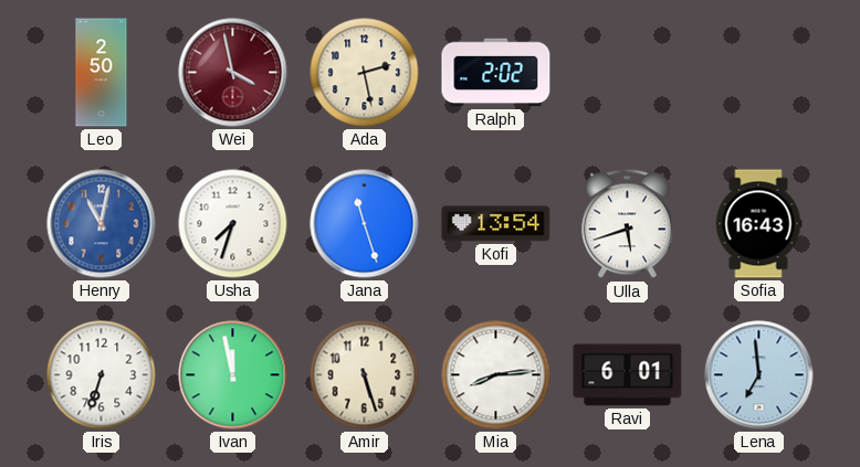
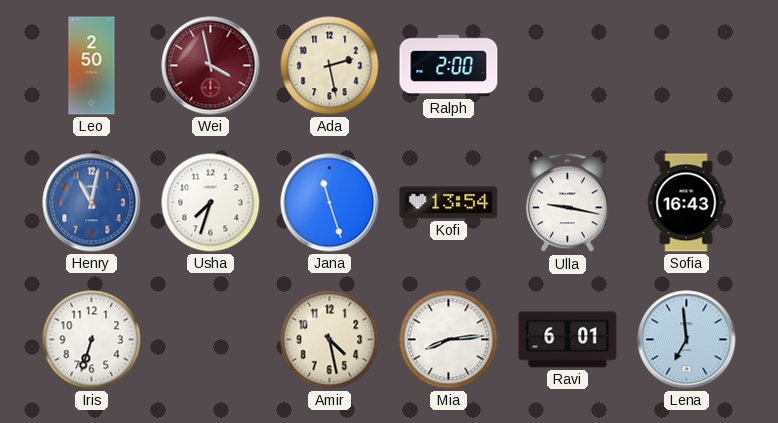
Ralph: 2:02 -> 2:00 (449, 66)
Ulla: 5:42 -> 9:17 (568, 203)
Ivan: 11:58 -> none (233, 375)
Amir: 5:27 -> 4:28 (330, 340)
